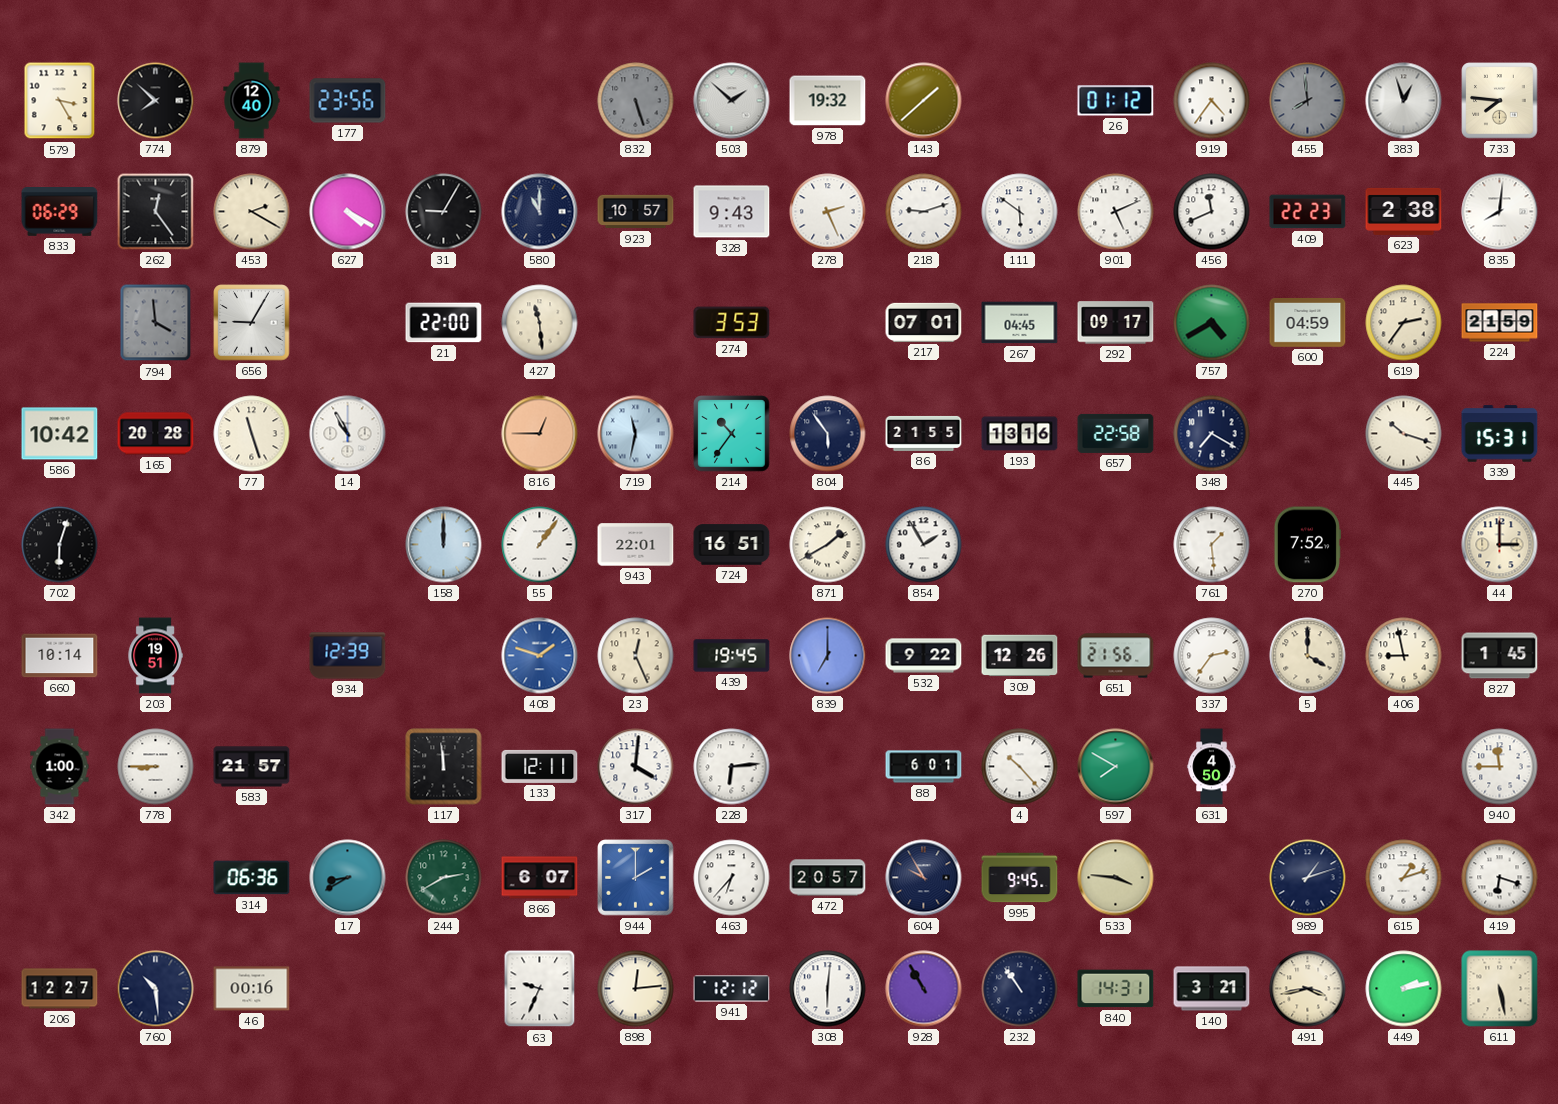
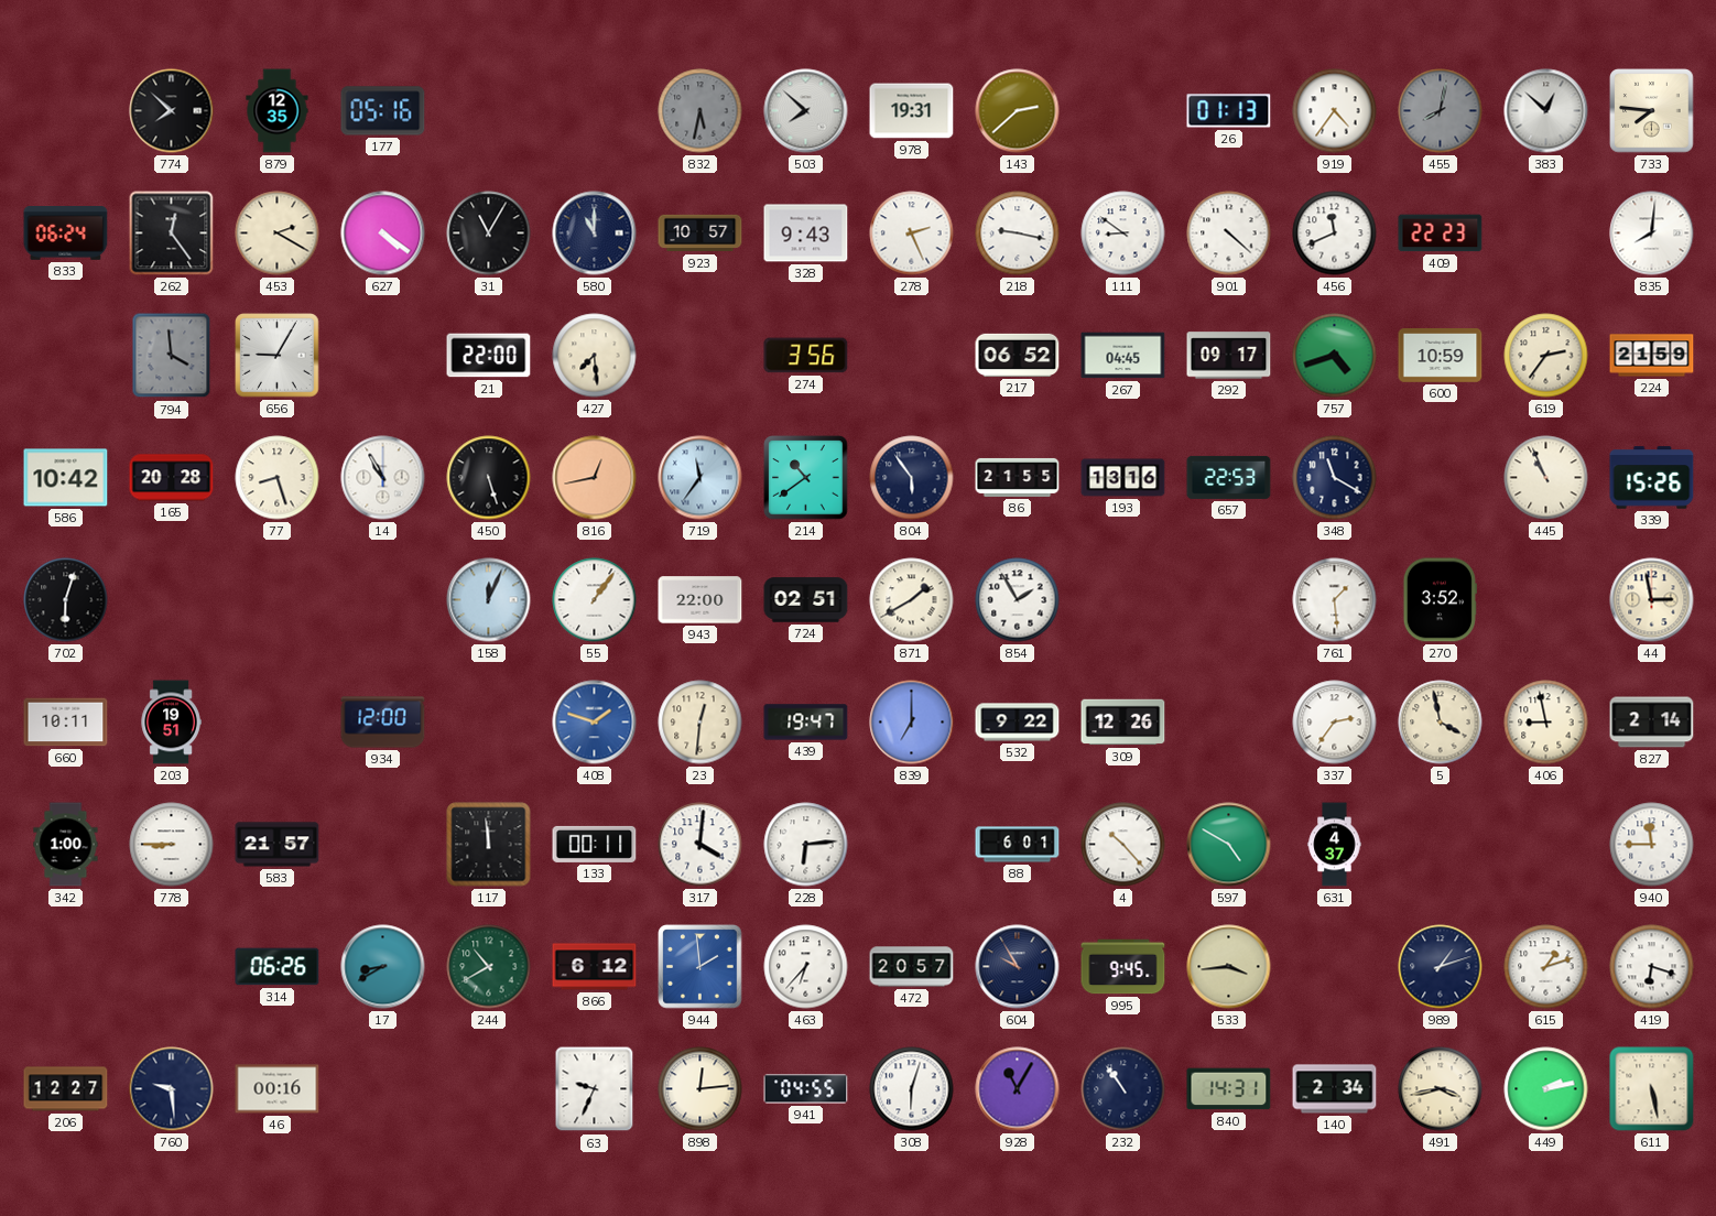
579: 3:25 -> none (60, 101)
879: 12:40 -> 12:35 (278, 111)
177: 23:56 -> 05:16 (383, 111)
832: 5:27 -> 5:32 (700, 111)
503: 1:52 -> 7:52 (806, 111)
978: 19:32 -> 19:31 (912, 111)
143: 1:38 -> 2:38 (1018, 111)
26: 01:12 -> 01:13 (1229, 111)
455: 7:59 -> 8:02 (1441, 111)
383: 12:57 -> 12:52 (1546, 111)
833: 06:29 -> 06:24 (66, 234)
627: 4:20 -> 4:21 (383, 234)
31: 9:05 -> 11:05 (489, 234)
218: 9:12 -> 9:17 (1018, 234)
111: 5:51 -> 8:51 (1123, 234)
901: 5:11 -> 4:22 (1229, 234)
623: 2:38 -> none (1404, 211)
427: 11:29 -> 7:29 (595, 356)
274: 3:53 -> 3:56 (806, 356)
217: 07:01 -> 06:52 (1018, 355)
757: 4:40 -> 4:42 (1335, 356)
600: 04:59 -> 10:59 (1441, 356)
77: 11:27 -> 8:27 (278, 478)
450: none -> 5:27 (489, 478)
816: 12:45 -> 12:43 (595, 478)
719: 11:32 -> 11:36 (700, 478)
214: 10:36 -> 10:39 (806, 478)
657: 22:58 -> 22:53 (1229, 477)
348: 7:20 -> 11:20 (1335, 478)
445: 10:18 -> 10:56 (1546, 478)
339: 15:31 -> 15:26 (1652, 478)
158: 12:00 -> 12:04 (489, 600)
943: 22:01 -> 22:00 (700, 600)
724: 16:51 -> 02:51 (806, 600)
270: 7:52 -> 3:52 (1440, 600)
44: 3:00 -> 2:58 (1652, 600)
660: 10:14 -> 10:11 (66, 723)
934: 12:39 -> 12:00 (383, 723)
23: 12:26 -> 12:31 (700, 723)
439: 19:45 -> 19:47 (806, 723)
651: 21:56 -> none (1116, 656)
5: 4:00 -> 3:58 (1441, 723)
827: 1:45 -> 2:14 (1652, 723)
133: 12:11 -> 00:11 (595, 844)
597: 7:50 -> 4:50 (1229, 845)
631: 4:50 -> 4:37 (1335, 845)
314: 06:36 -> 06:26 (278, 967)
244: 2:40 -> 10:40 (489, 967)
866: 6:07 -> 6:12 (595, 967)
944: 2:00 -> 1:59 (700, 967)
533: 3:46 -> 3:44 (1229, 967)
760: 10:29 -> 9:29 (172, 1089)
941: 12:12 -> 04:55 (806, 1089)
308: 6:01 -> 6:03 (912, 1089)
928: 10:55 -> 11:05 (1018, 1089)
140: 3:21 -> 2:34 (1335, 1089)
